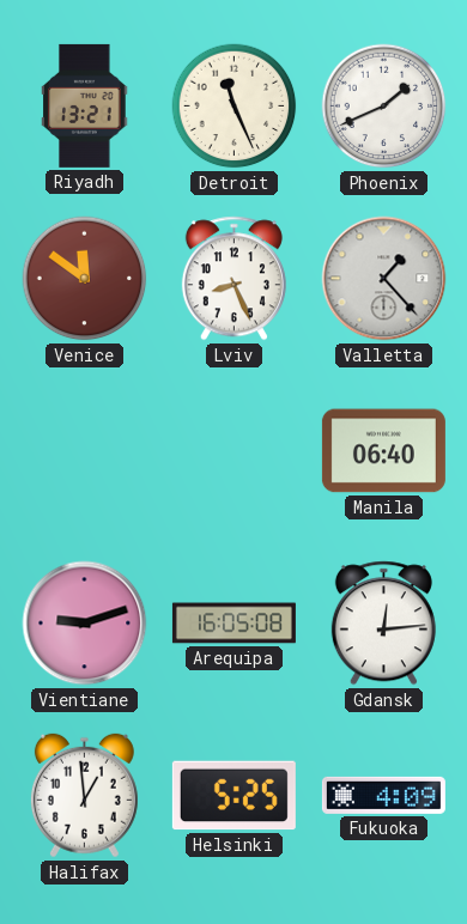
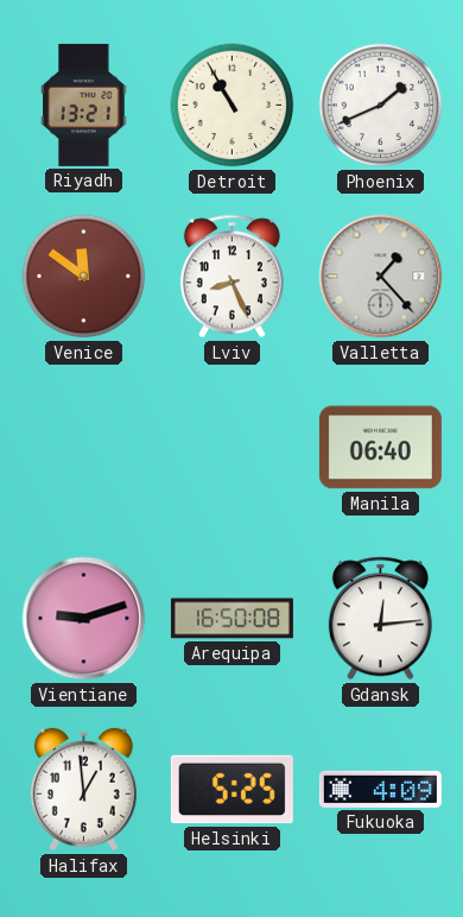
Detroit: 11:26 -> 10:55 (233, 106)
Arequipa: 16:05 -> 16:50 (231, 619)
